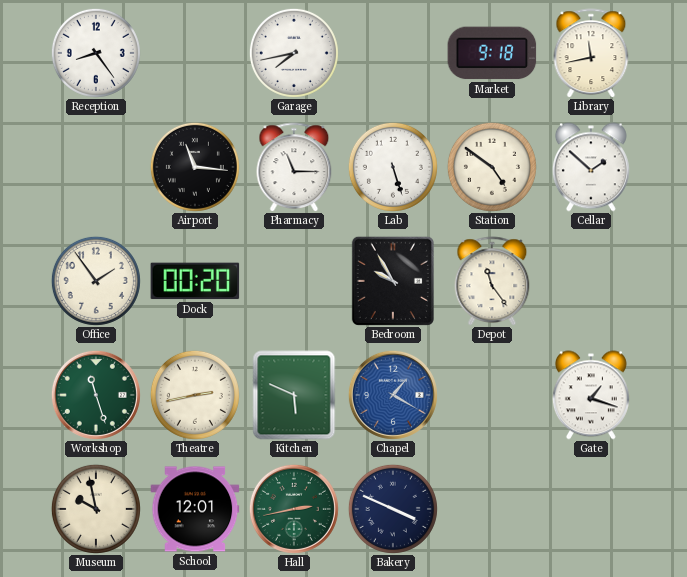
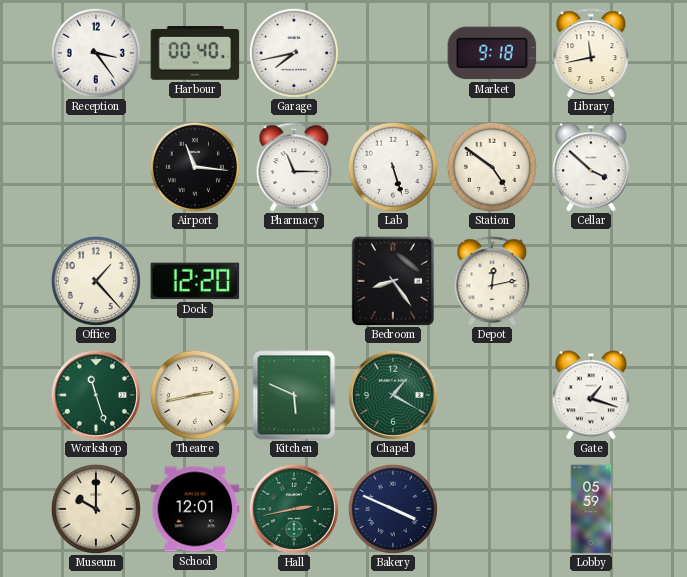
Reception: 8:24 -> 3:24 (96, 53)
Harbour: none -> 00:40 (195, 54)
Cellar: 1:52 -> 3:52 (591, 167)
Office: 1:54 -> 1:23 (96, 281)
Dock: 00:20 -> 12:20 (195, 281)
Bedroom: 9:55 -> 8:24 (393, 281)
Depot: 11:24 -> 12:13 (492, 281)
Chapel dial: blue -> green (393, 395)
Museum: 9:58 -> 10:00 (96, 509)
Lobby: none -> 05:59 (591, 509)
